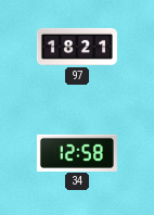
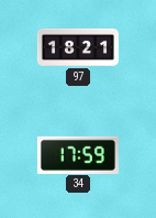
34: 12:58 -> 17:59 (78, 154)
